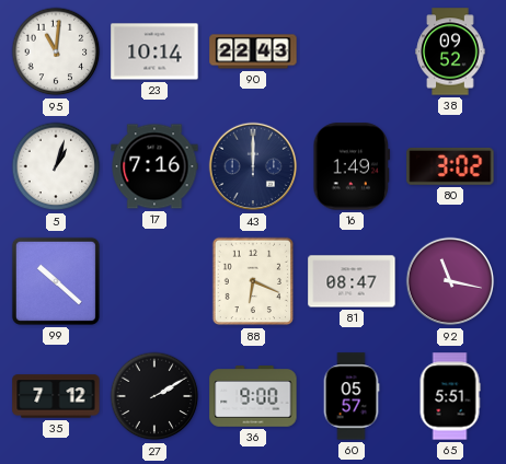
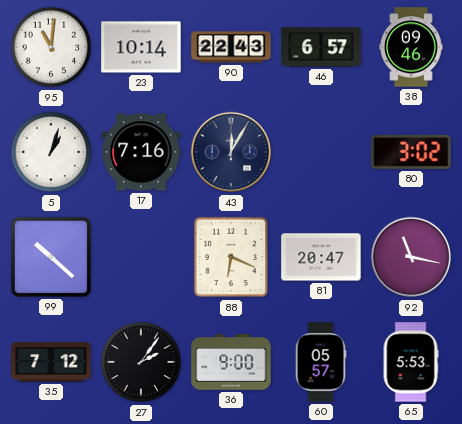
46: none -> 6:57 (321, 47)
38: 09:52 -> 09:46 (411, 47)
43: 12:00 -> 12:05 (231, 152)
16: 1:49 -> none (352, 166)
81: 08:47 -> 20:47 (321, 257)
27: 2:10 -> 2:06 (141, 362)
65: 5:51 -> 5:53 (411, 362)
